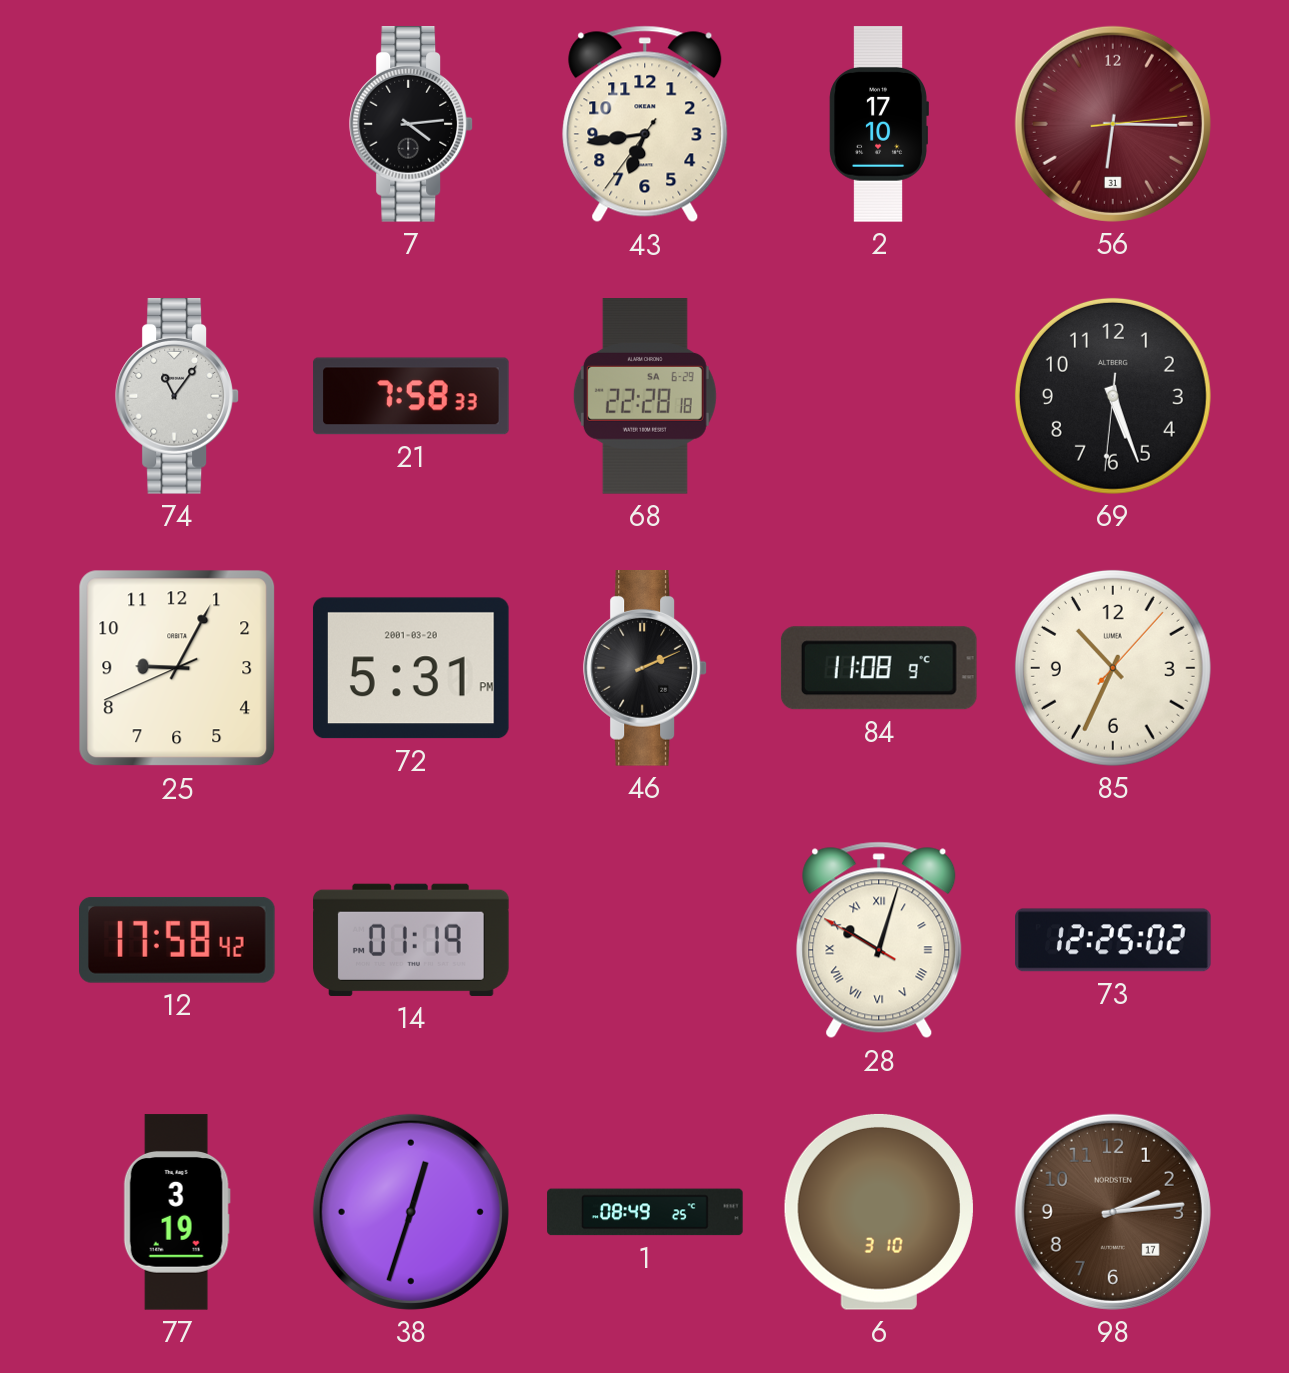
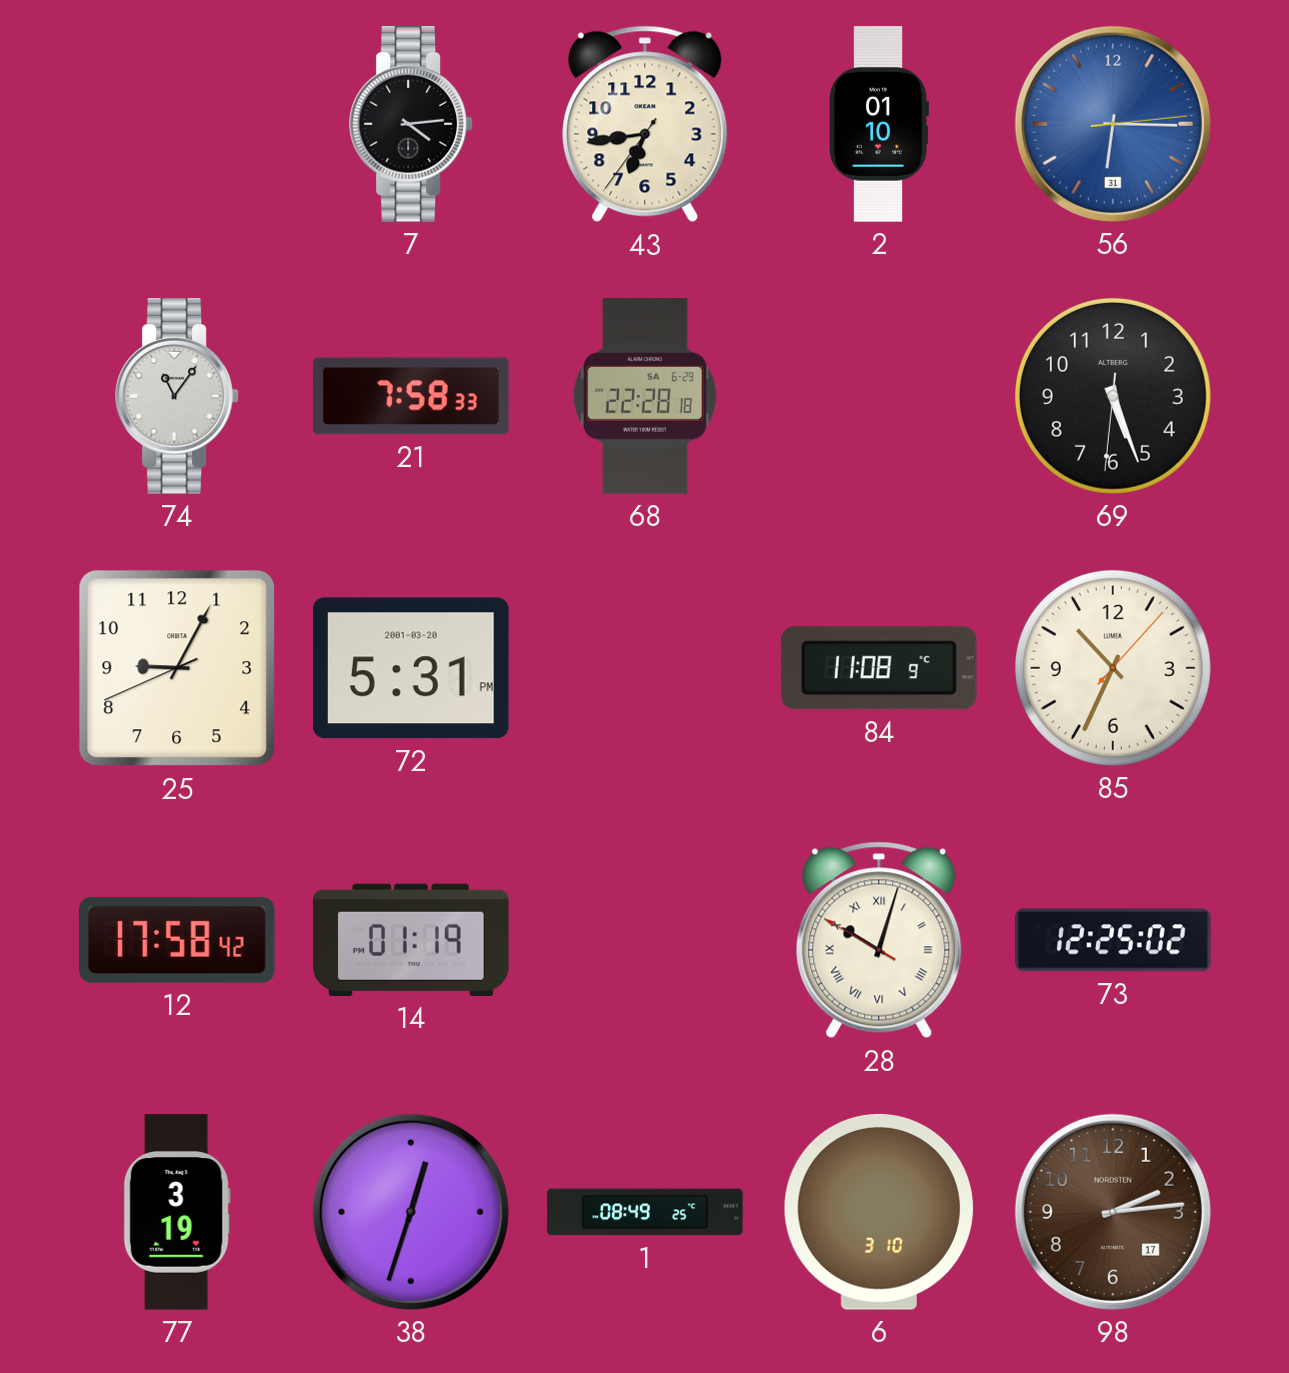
2: 17:10 -> 01:10 (879, 124)
56 dial: burgundy -> blue (1113, 124)
46: 2:11 -> none (645, 668)
